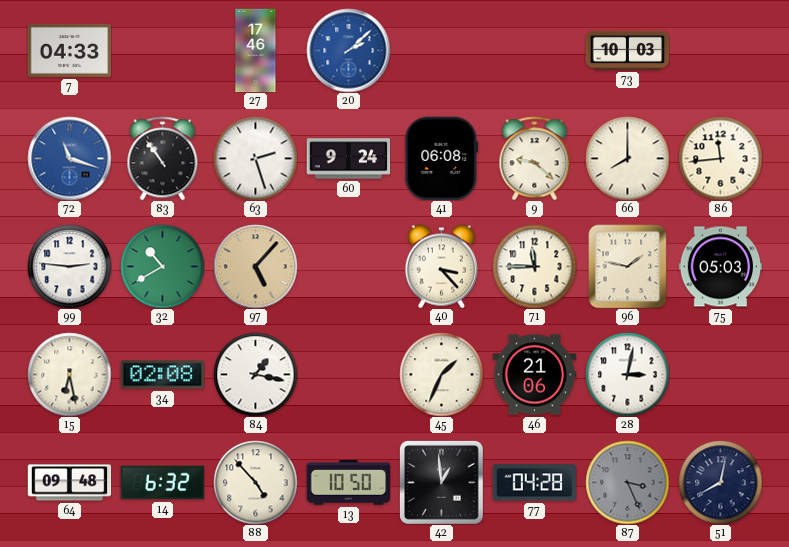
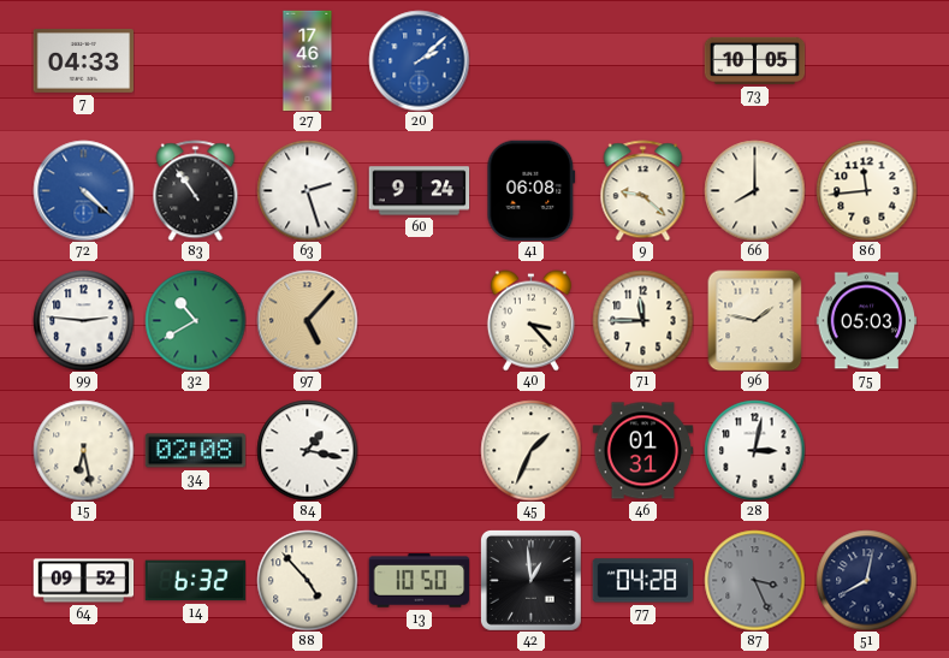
73: 10:03 -> 10:05 (754, 60)
72: 11:18 -> 4:22 (83, 190)
46: 21:06 -> 01:31 (642, 451)
64: 09:48 -> 09:52 (83, 581)
